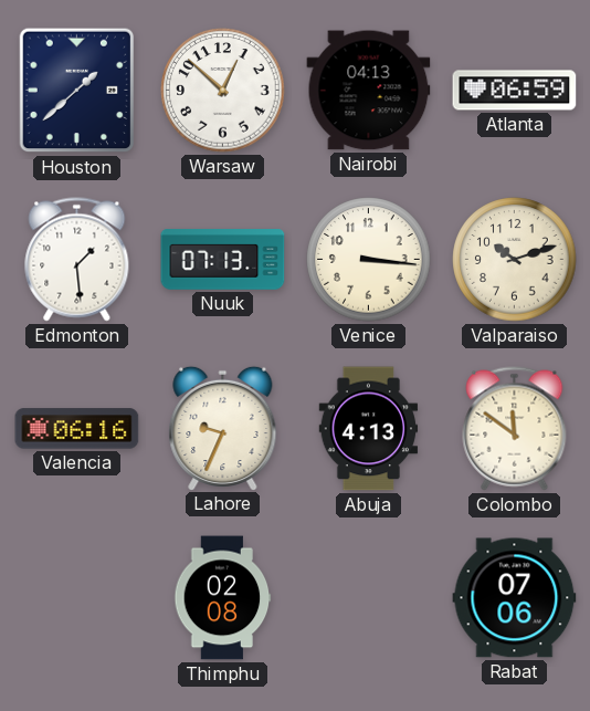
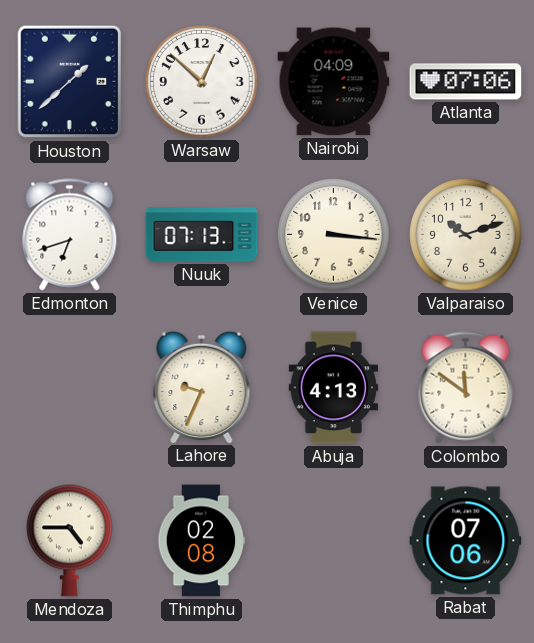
Nairobi: 04:13 -> 04:09 (334, 82)
Atlanta: 06:59 -> 07:06 (466, 82)
Edmonton: 1:29 -> 6:42 (70, 235)
Valencia: 06:16 -> none (77, 429)
Mendoza: none -> 4:45 (70, 540)
